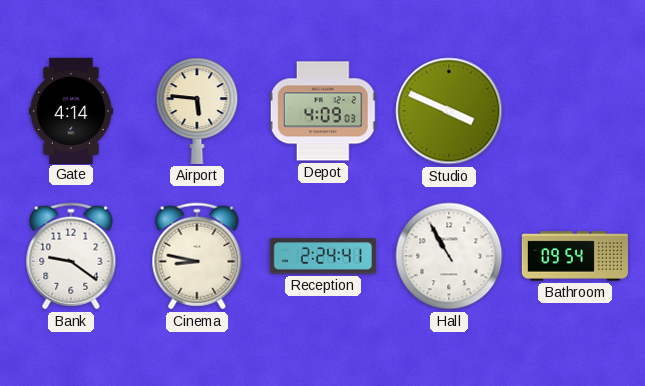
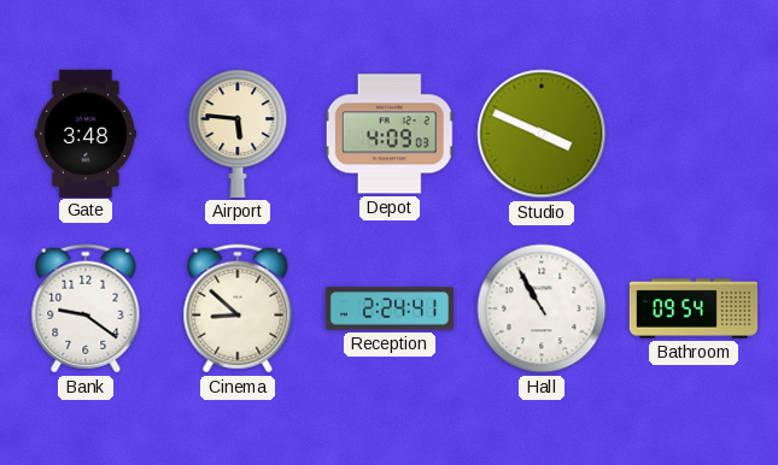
Gate: 4:14 -> 3:48 (86, 133)
Cinema: 8:47 -> 8:52 (238, 308)
